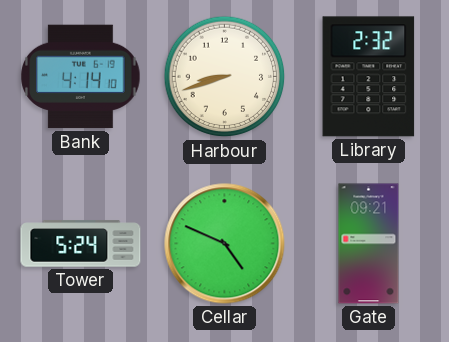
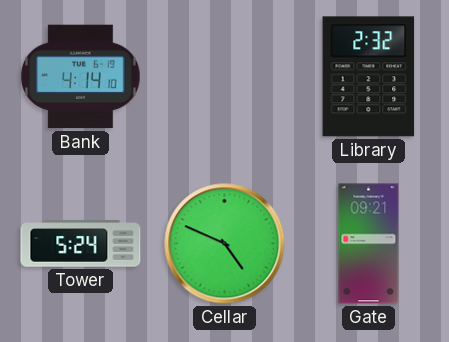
Harbour: 8:42 -> none (225, 77)
